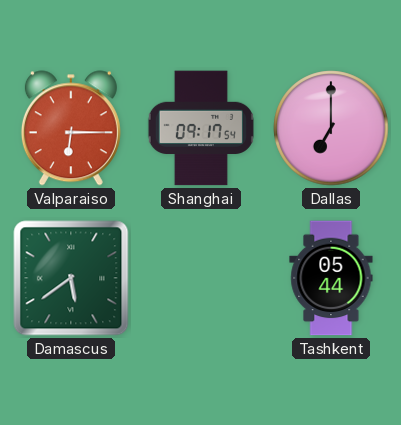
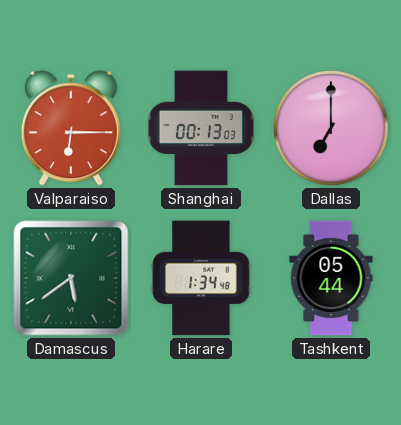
Shanghai: 09:17 -> 00:13 (201, 128)
Harare: none -> 1:34 (201, 278)
